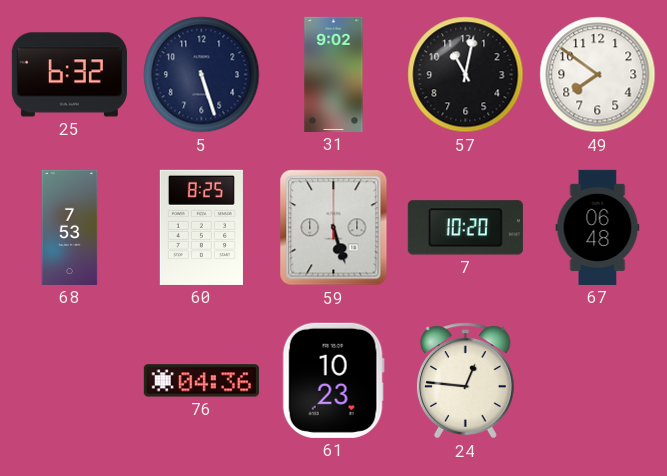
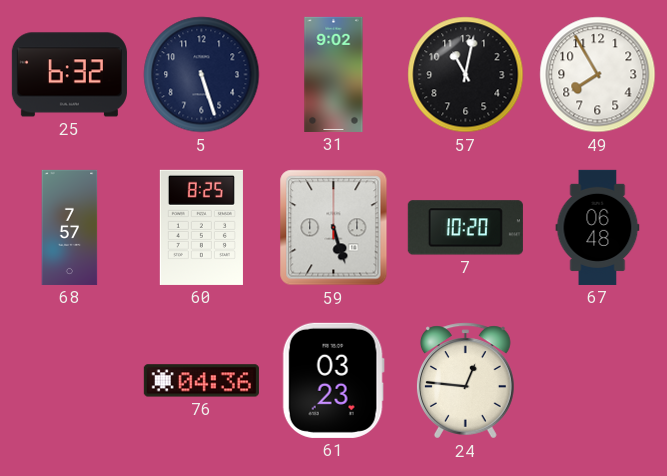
49: 7:51 -> 7:55 (598, 75)
68: 7:53 -> 7:57 (70, 227)
61: 10:23 -> 03:23 (333, 380)
